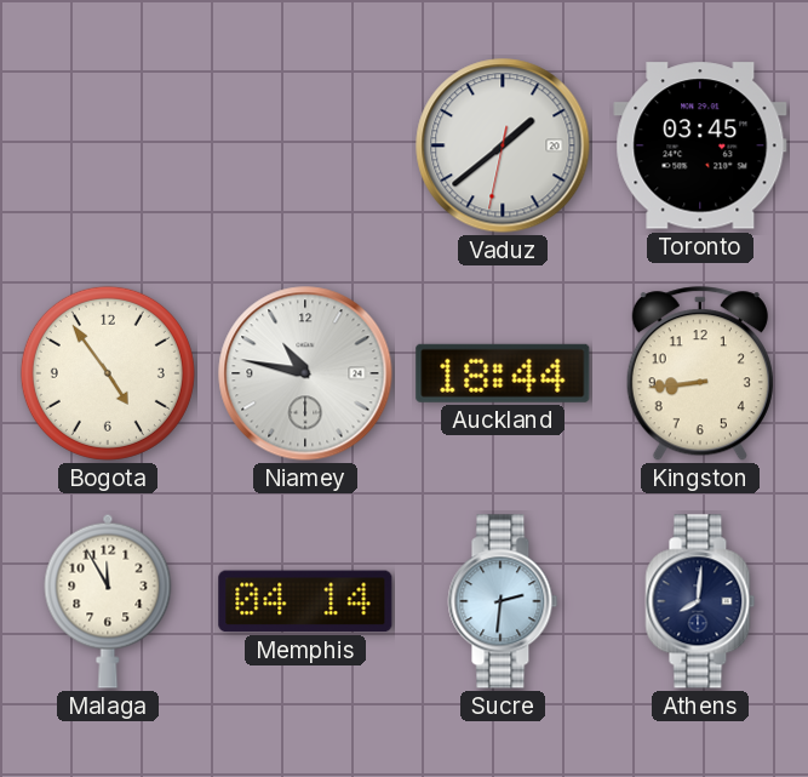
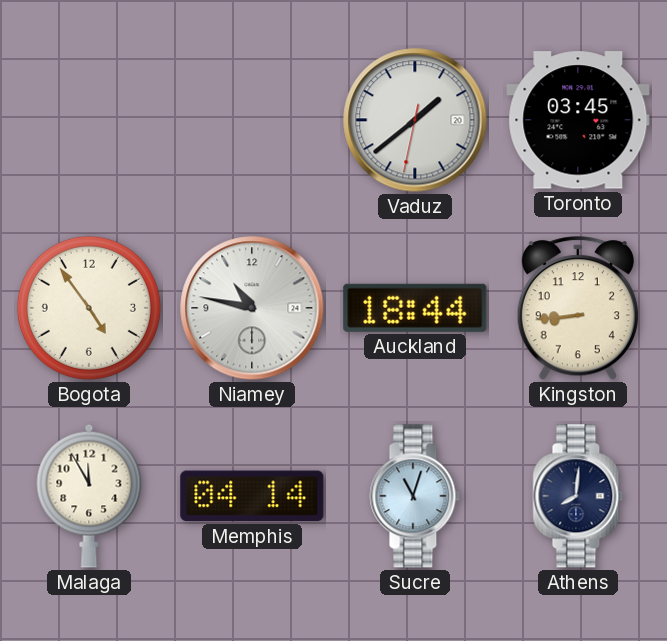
Sucre: 2:31 -> 11:03 (415, 496)
